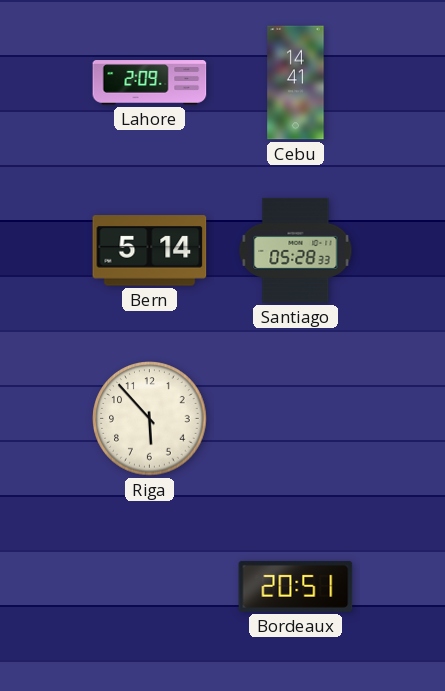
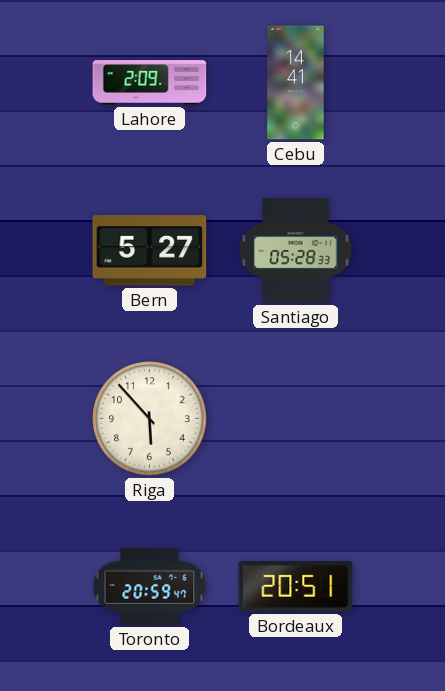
Bern: 5:14 -> 5:27 (150, 251)
Toronto: none -> 20:59 (150, 586)
